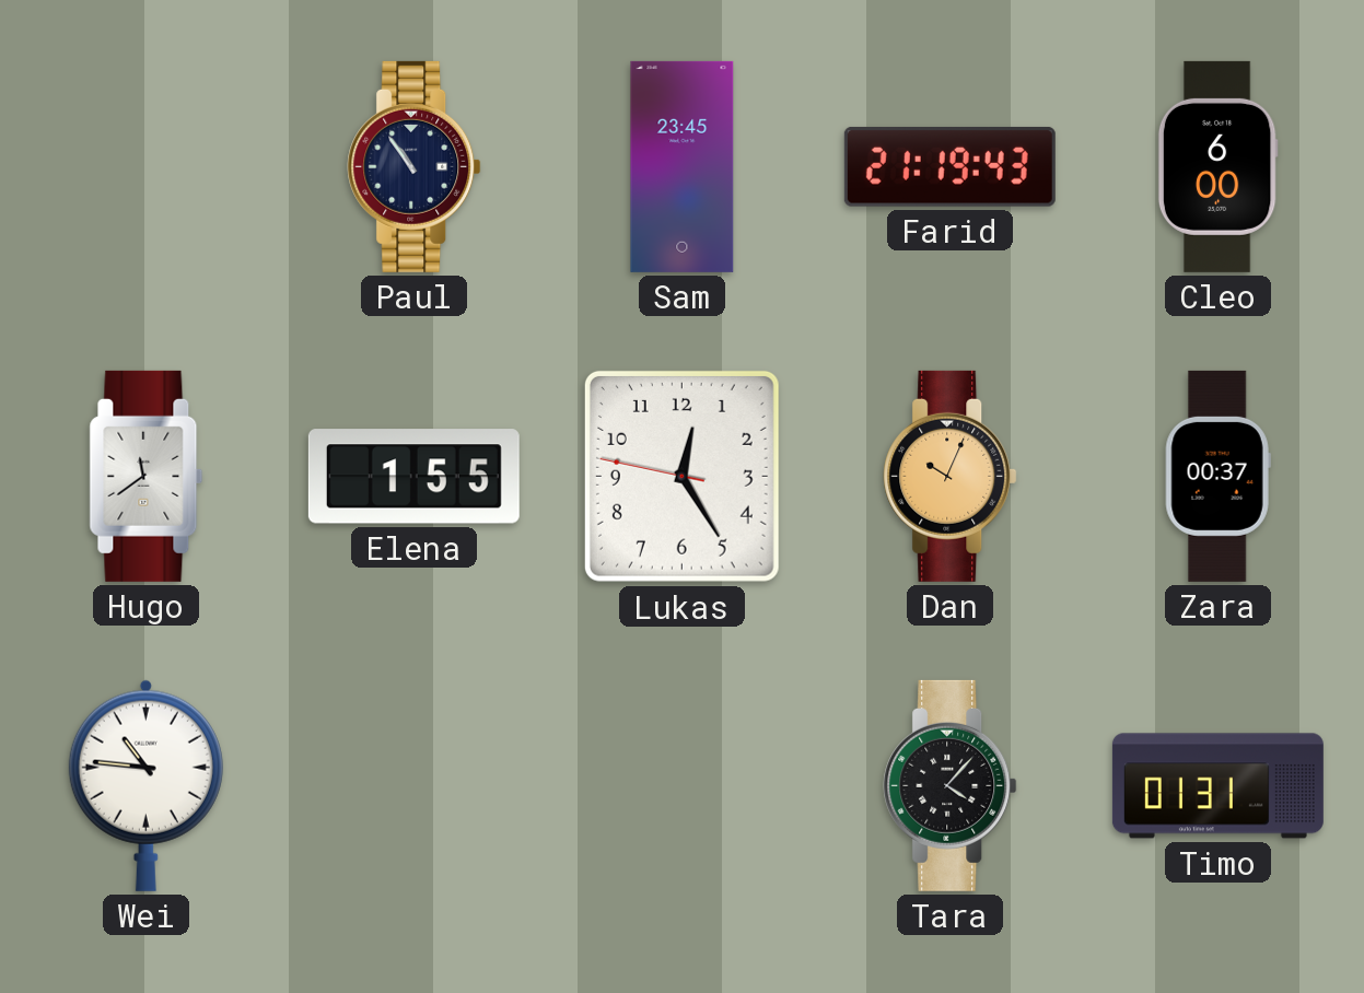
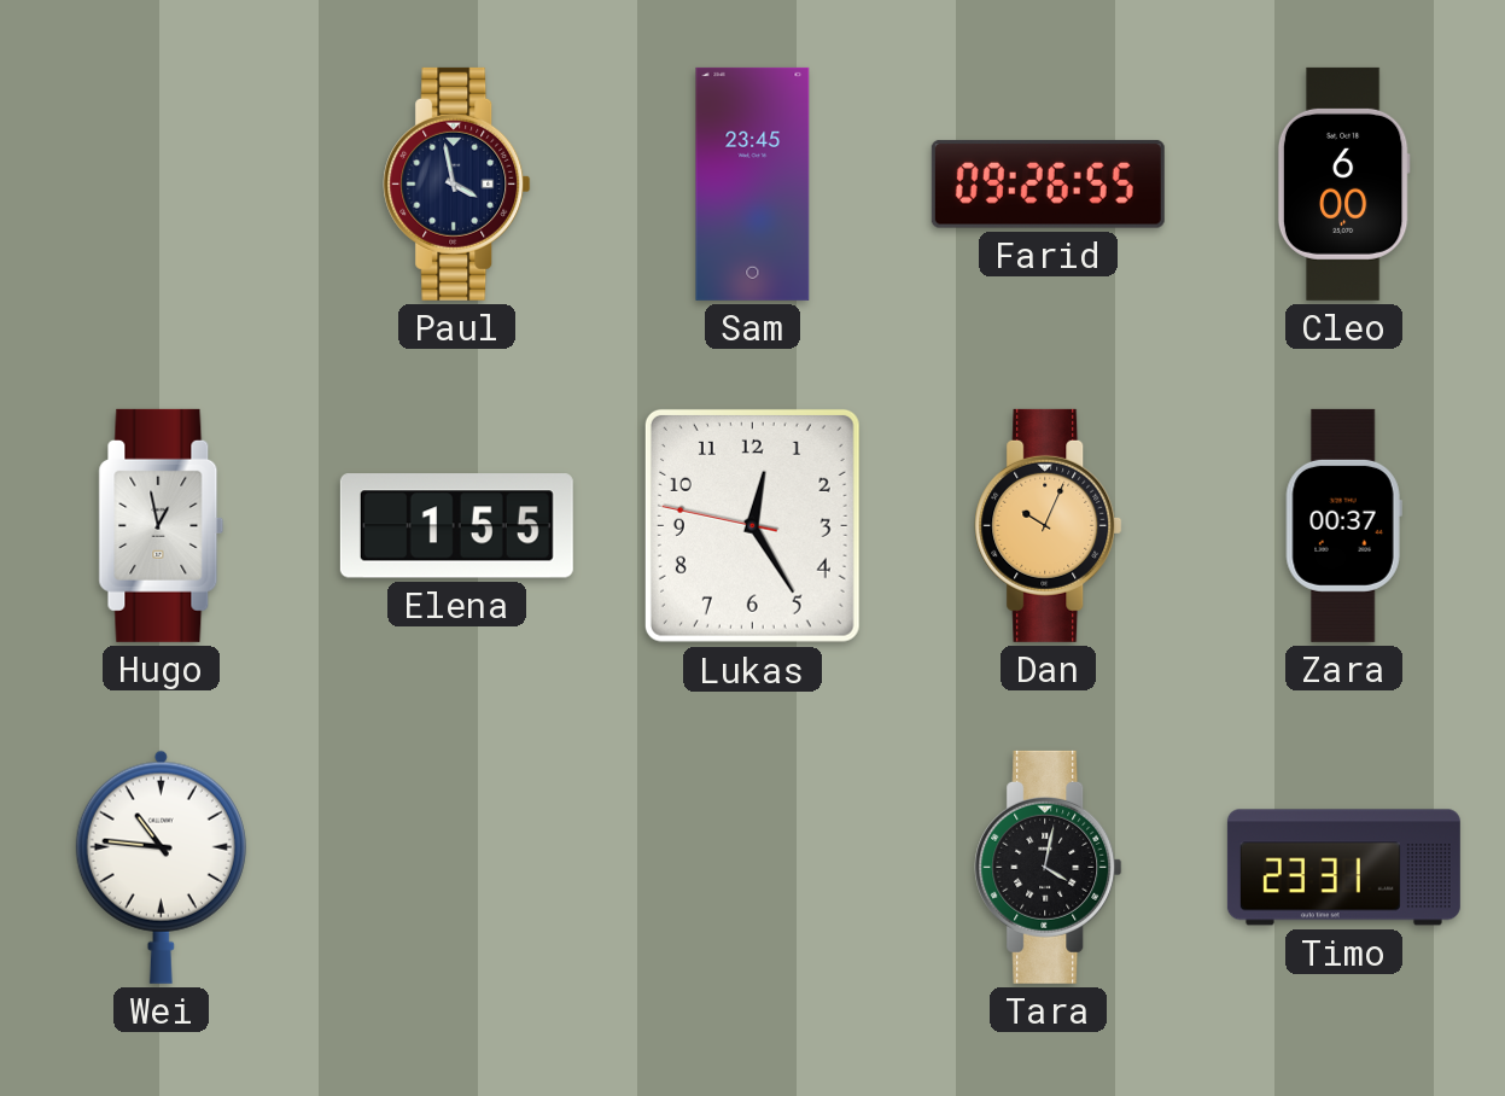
Paul: 10:54 -> 3:58 (457, 183)
Farid: 21:19 -> 09:26 (1048, 183)
Hugo: 11:39 -> 12:58 (162, 525)
Tara: 4:07 -> 4:02 (1049, 867)
Timo: 01:31 -> 23:31 (1343, 868)
